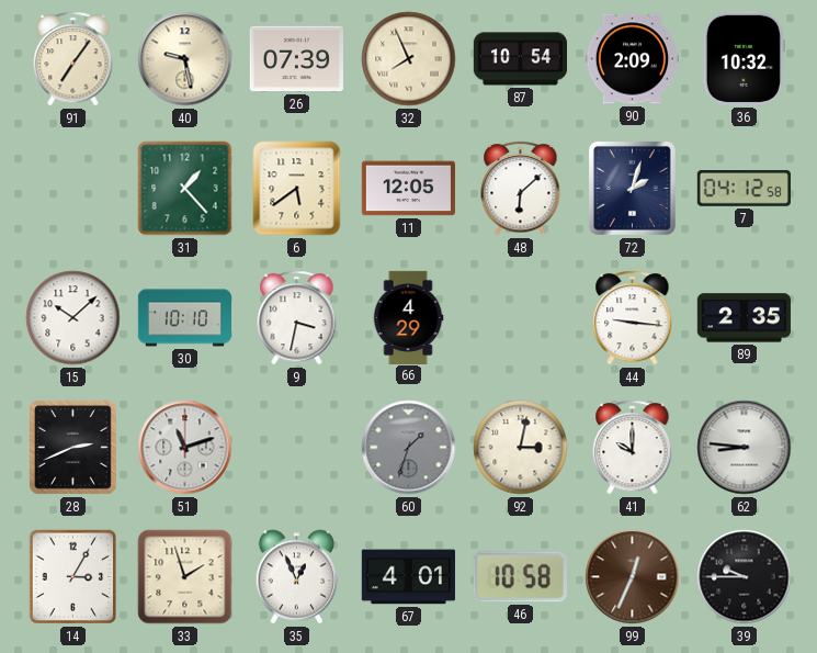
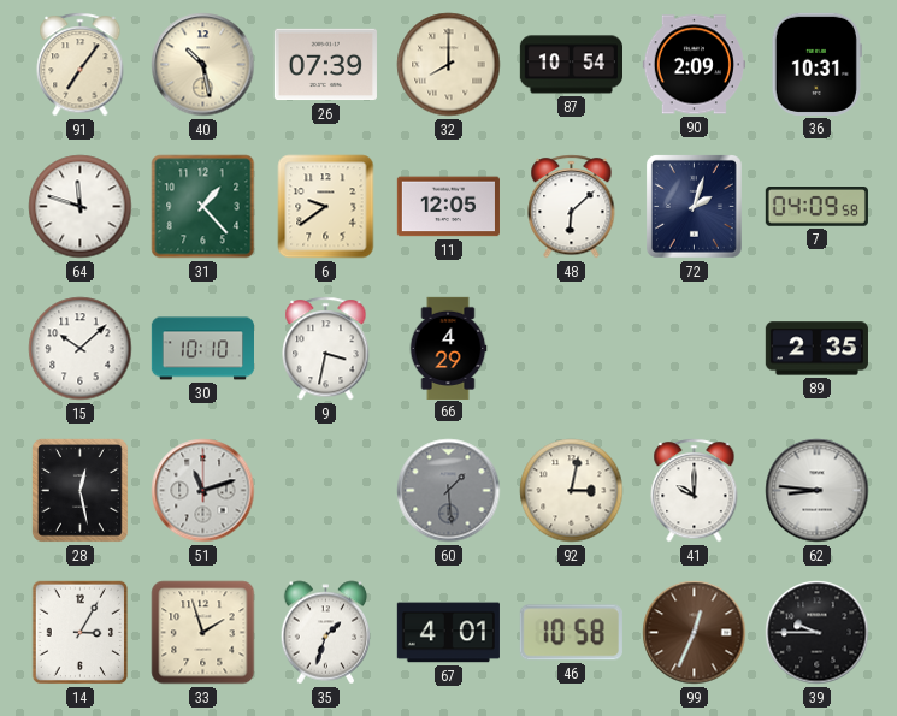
40: 9:28 -> 10:28 (203, 65)
32: 7:56 -> 8:00 (449, 65)
36: 10:32 -> 10:31 (816, 64)
64: none -> 11:48 (81, 207)
6: 5:39 -> 9:39 (326, 207)
7: 04:12 -> 04:09 (816, 207)
44: 9:16 -> none (633, 318)
28: 2:41 -> 12:28 (79, 491)
60: 1:33 -> 1:29 (449, 491)
35: 12:56 -> 1:33 (326, 633)
